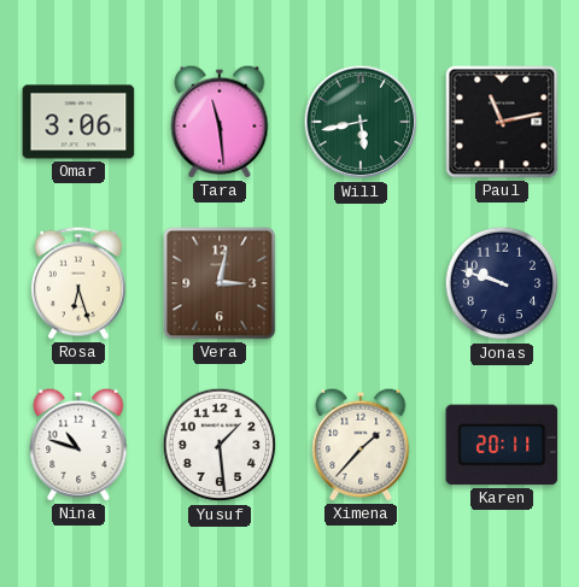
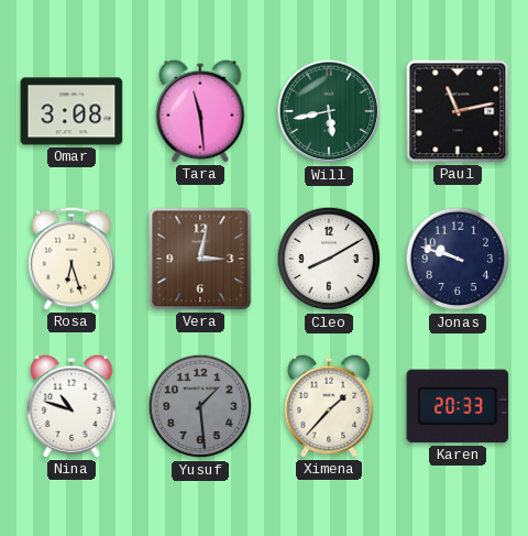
Omar: 3:06 -> 3:08 (71, 111)
Cleo: none -> 8:10 (329, 259)
Yusuf dial: white -> grey (200, 406)
Karen: 20:11 -> 20:33 (458, 406)
